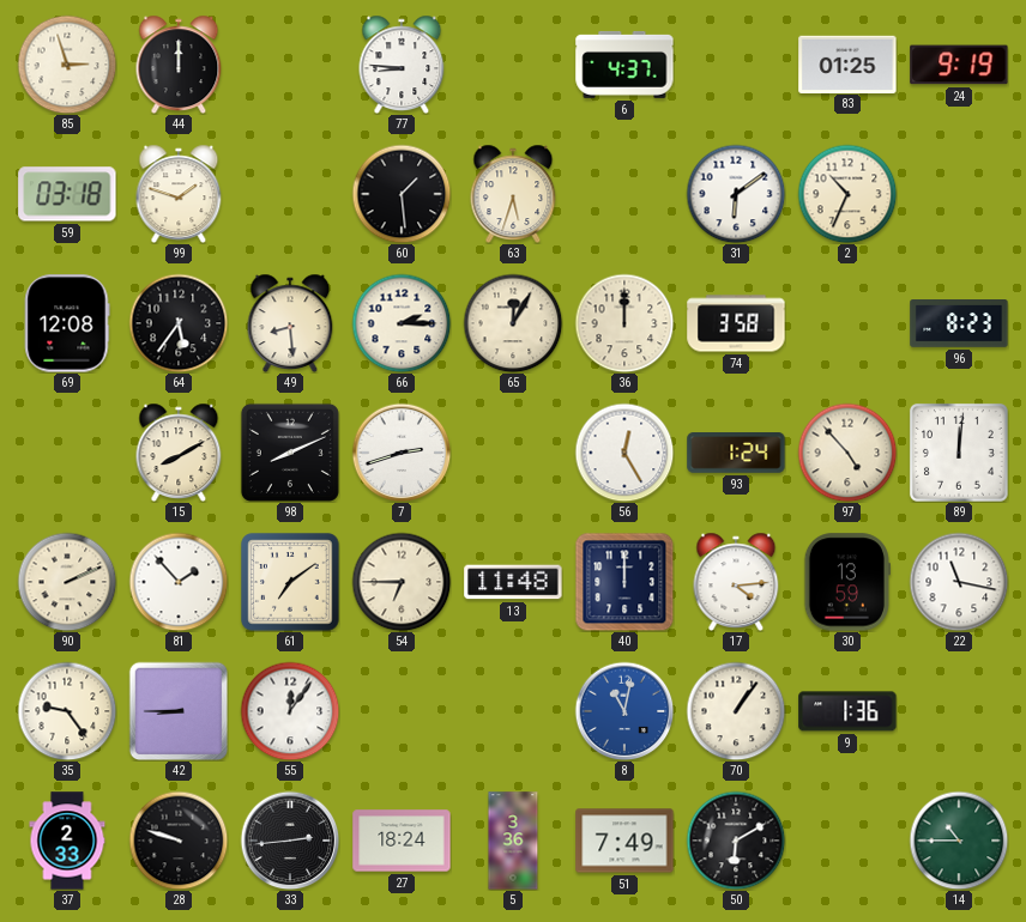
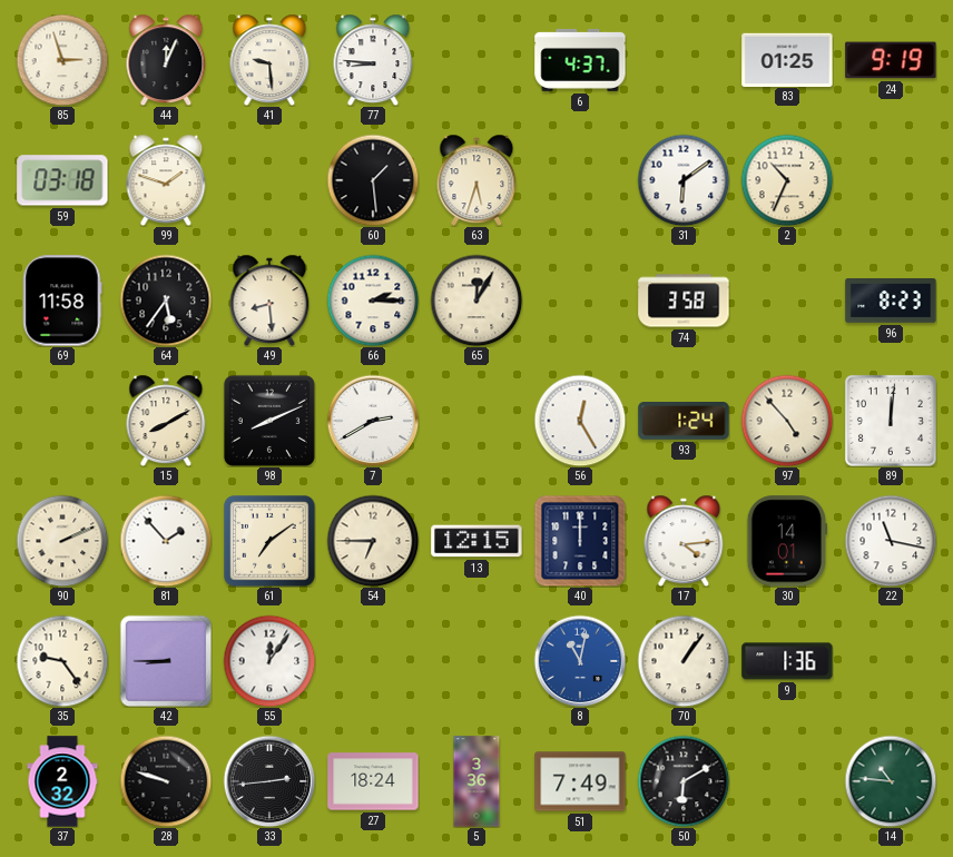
44: 12:00 -> 12:04 (166, 60)
41: none -> 9:29 (269, 60)
69: 12:08 -> 11:58 (62, 301)
36: 12:00 -> none (624, 323)
7: 2:42 -> 2:40 (373, 421)
13: 11:48 -> 12:15 (476, 541)
30: 13:59 -> 14:01 (787, 541)
37: 2:33 -> 2:32 (62, 781)
14: 10:45 -> 10:46 (891, 781)
